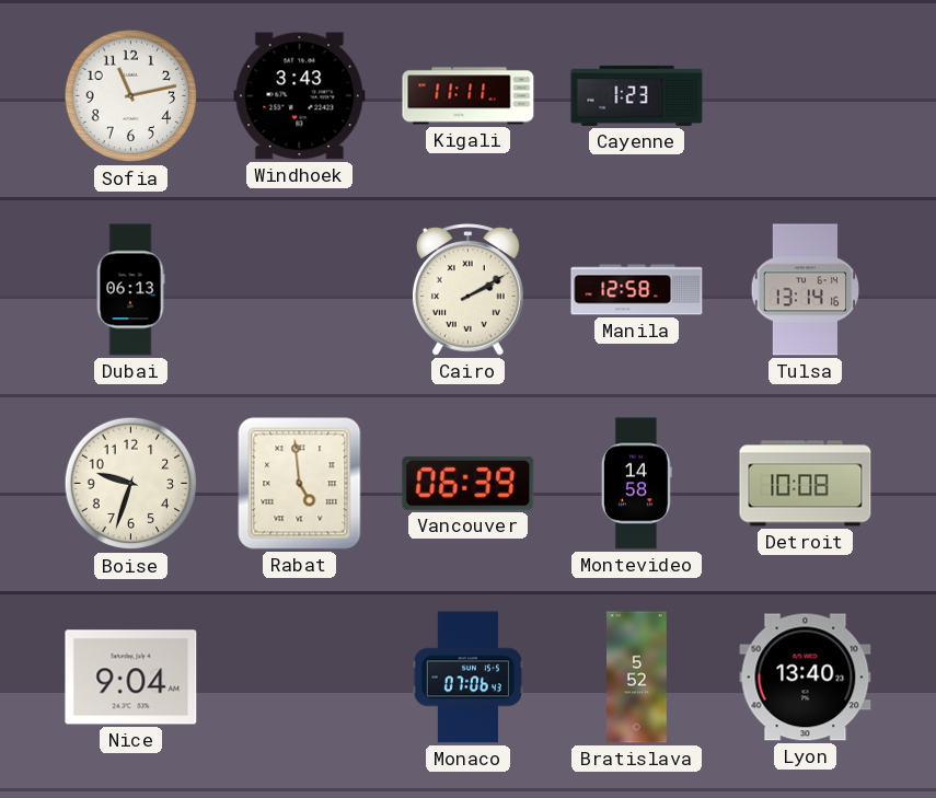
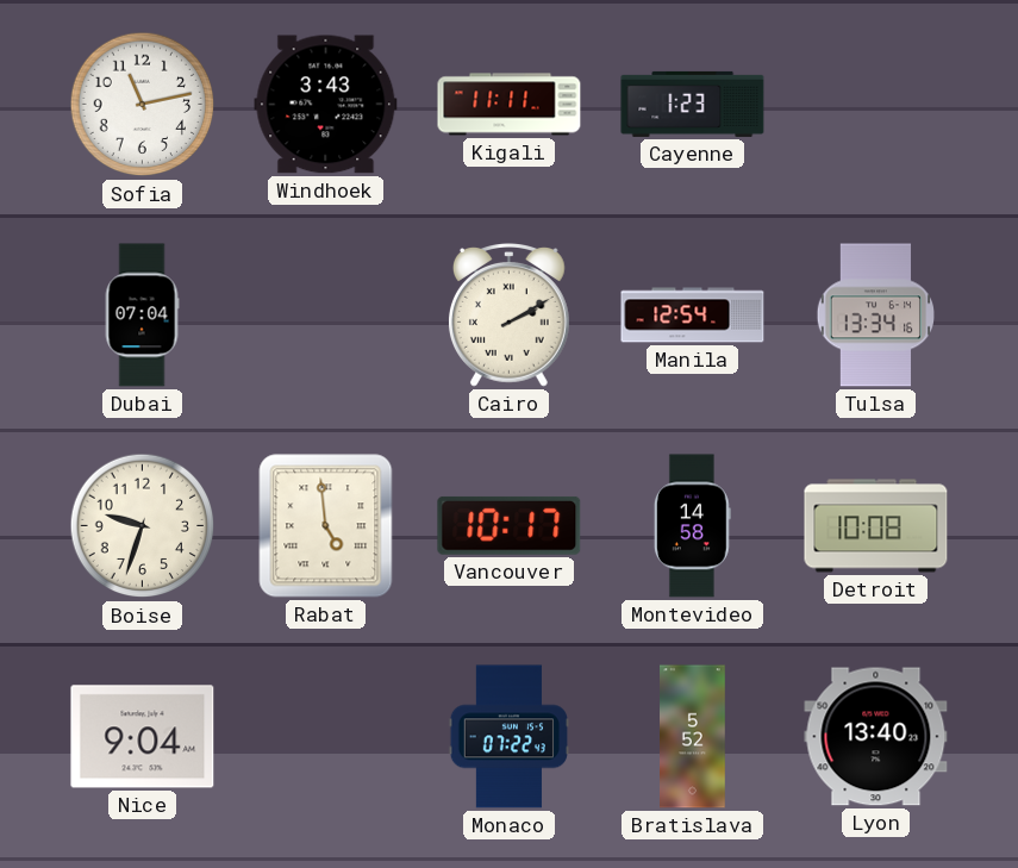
Dubai: 06:13 -> 07:04 (142, 316)
Manila: 12:58 -> 12:54 (693, 316)
Tulsa: 13:14 -> 13:34 (876, 316)
Vancouver: 06:39 -> 10:17 (510, 525)
Monaco: 07:06 -> 07:22 (508, 737)
